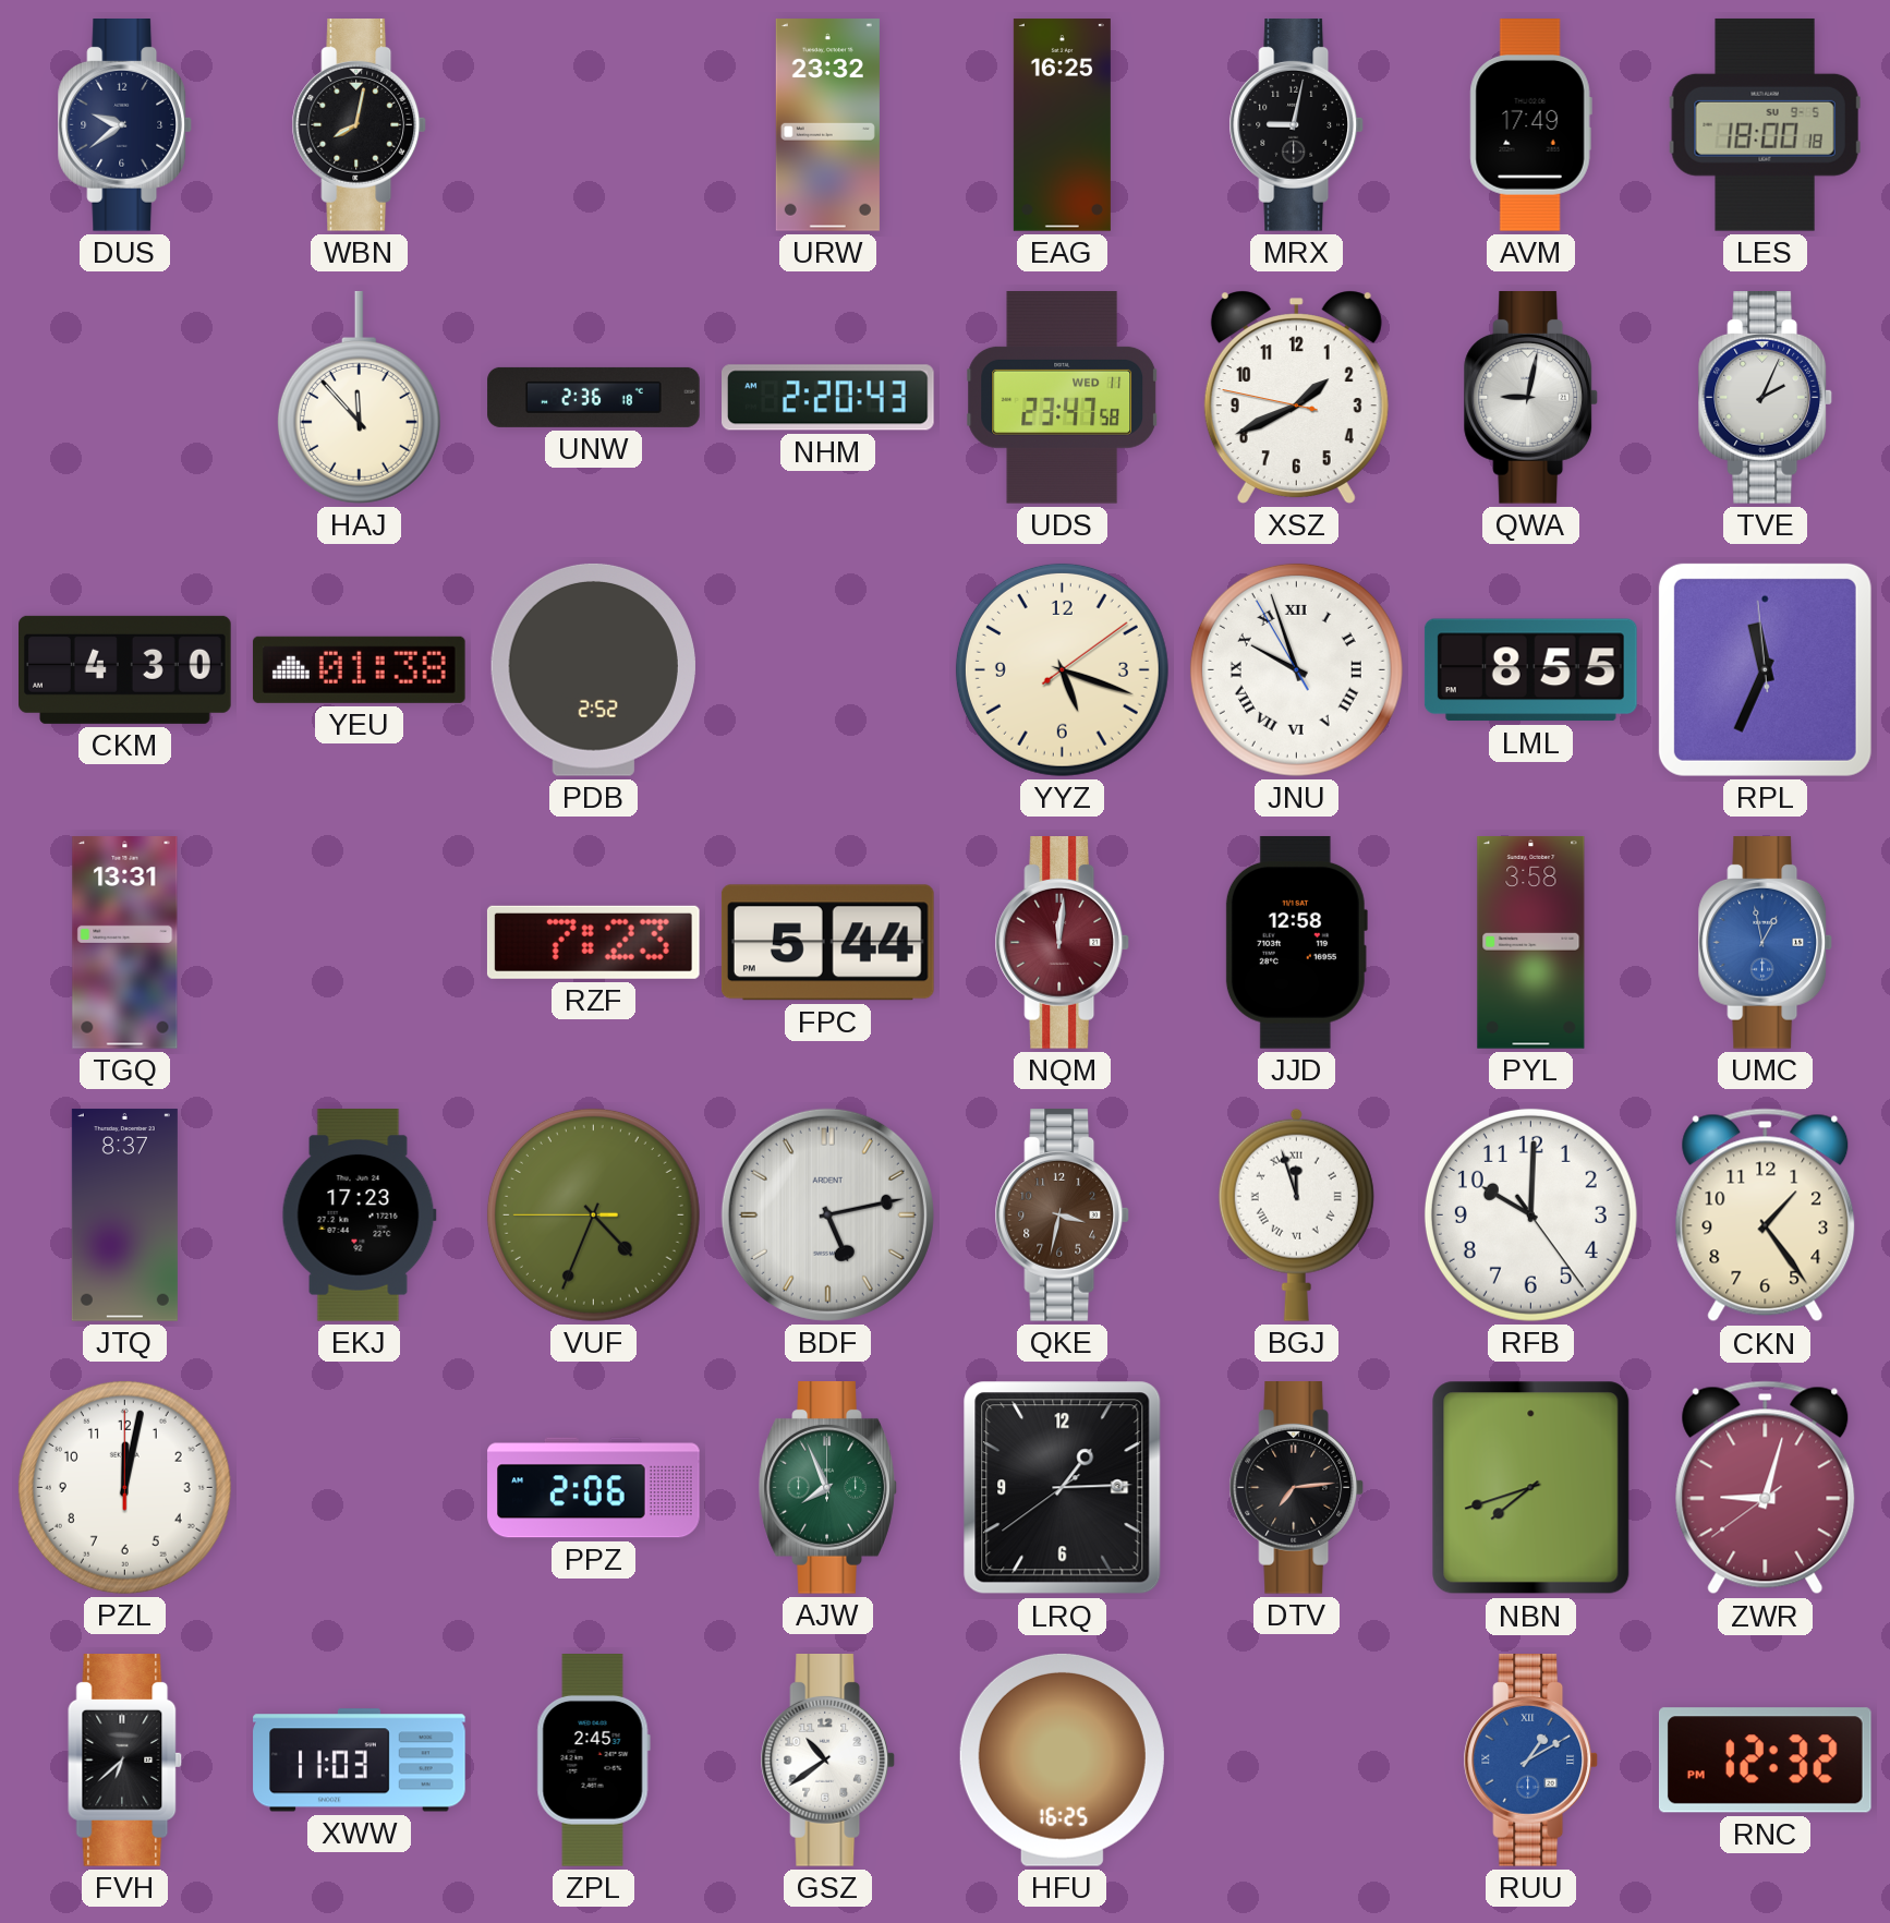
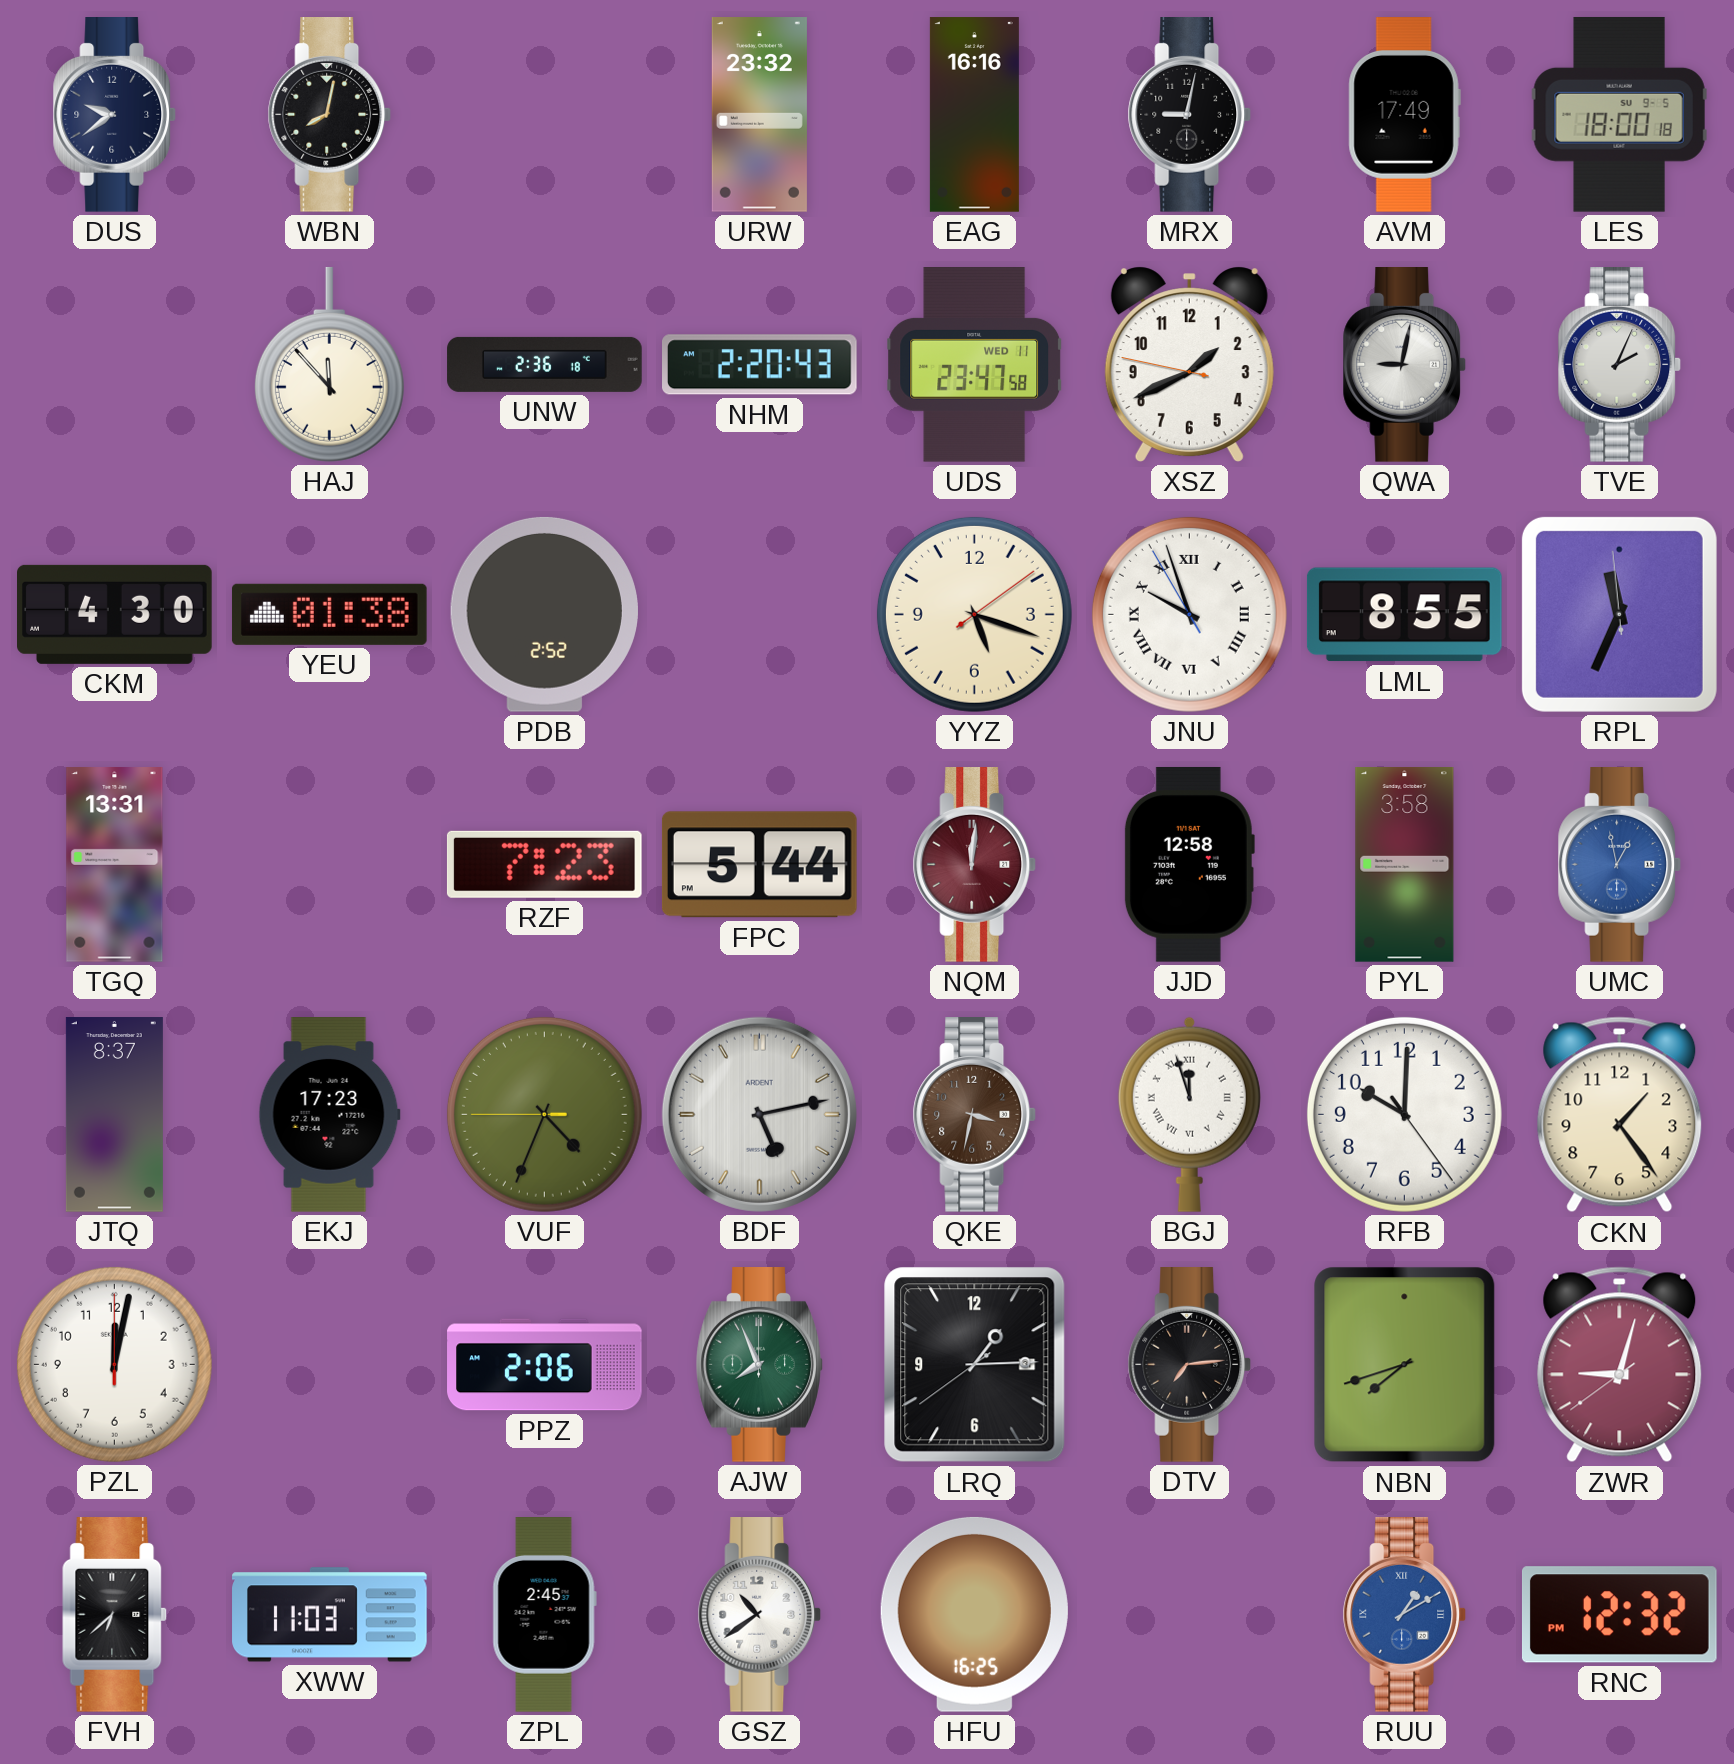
EAG: 16:25 -> 16:16 (974, 115)
